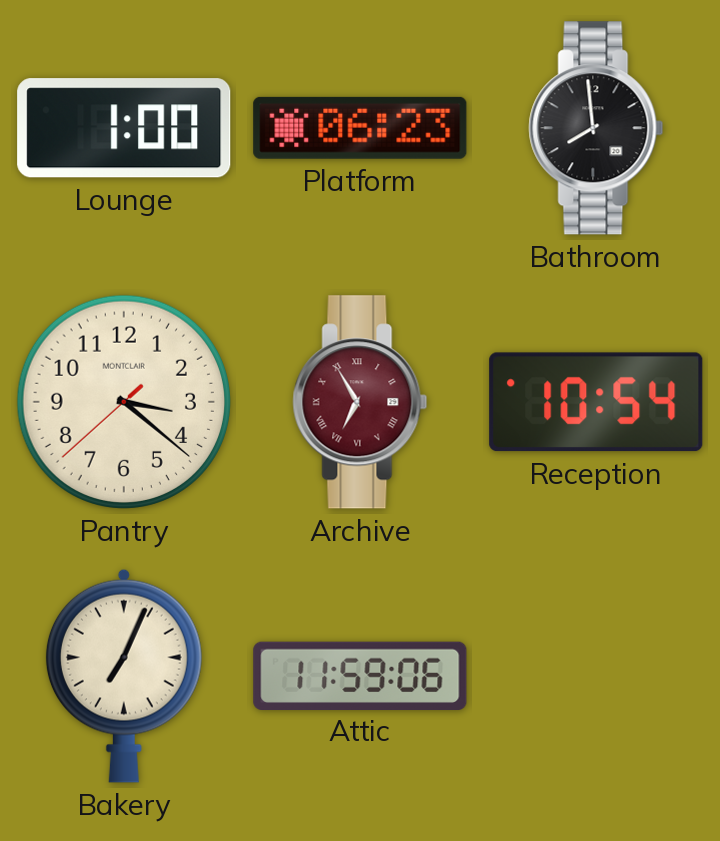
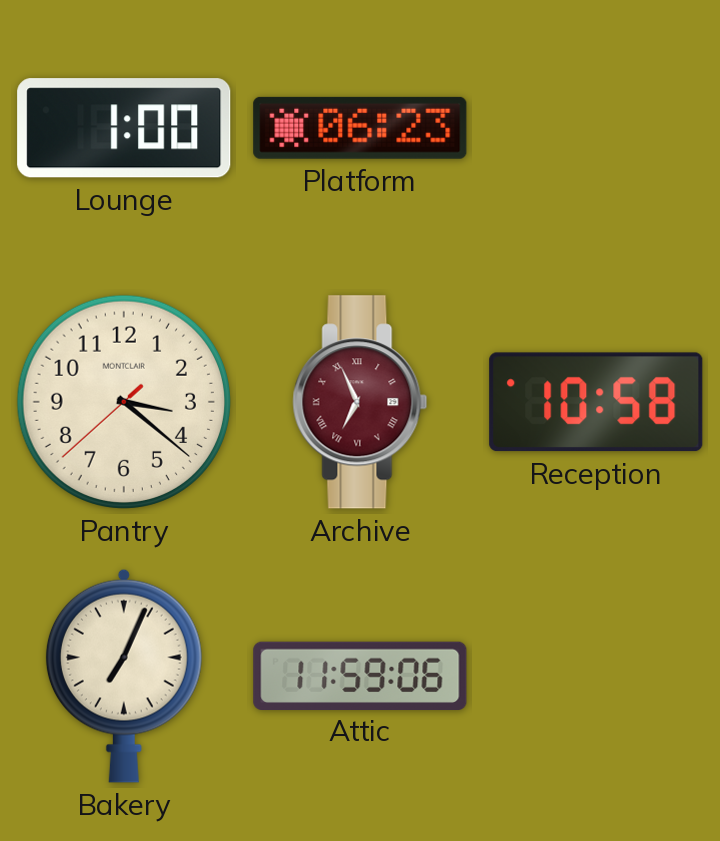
Bathroom: 7:59 -> none (596, 128)
Archive: 6:55 -> 6:56 (360, 402)
Reception: 10:54 -> 10:58 (596, 402)
